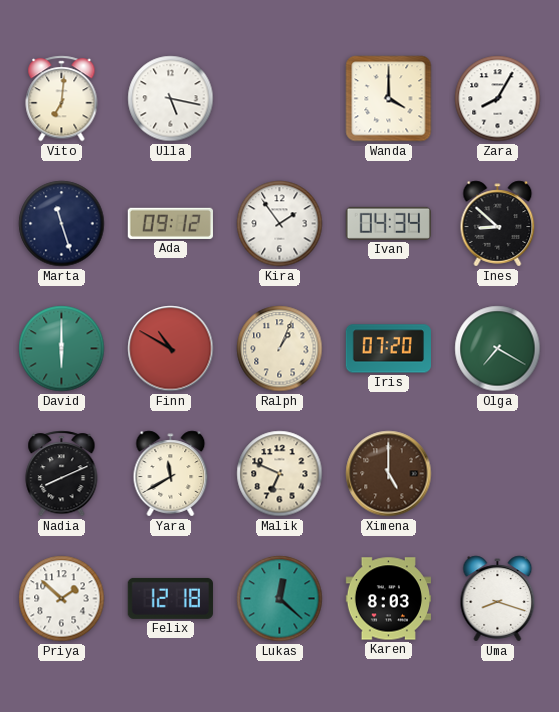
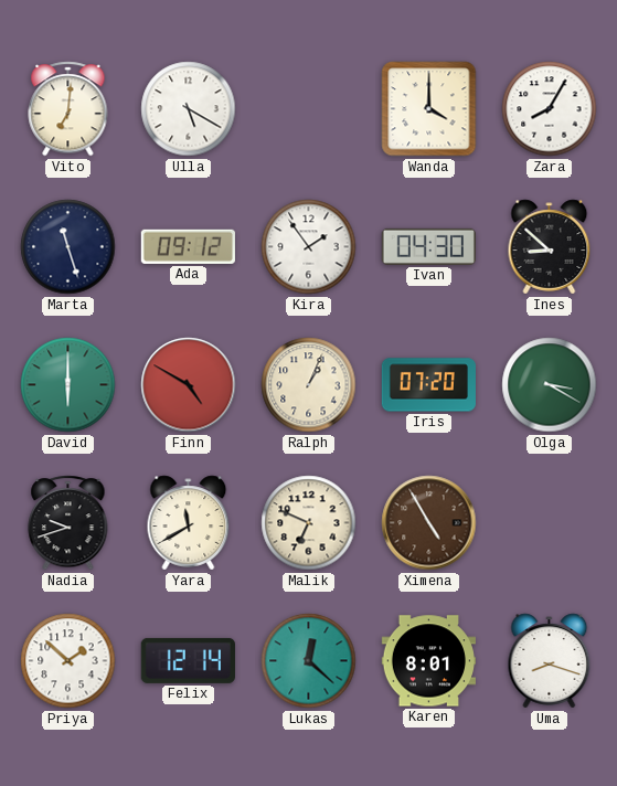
Ulla: 5:17 -> 5:20 (189, 109)
Ivan: 04:34 -> 04:30 (428, 246)
Finn: 10:50 -> 4:50 (189, 385)
Olga: 7:20 -> 3:20 (550, 385)
Nadia: 8:11 -> 9:42 (68, 523)
Ximena: 5:00 -> 4:55 (429, 523)
Felix: 12:18 -> 12:14 (188, 660)
Karen: 8:03 -> 8:01 (428, 661)
